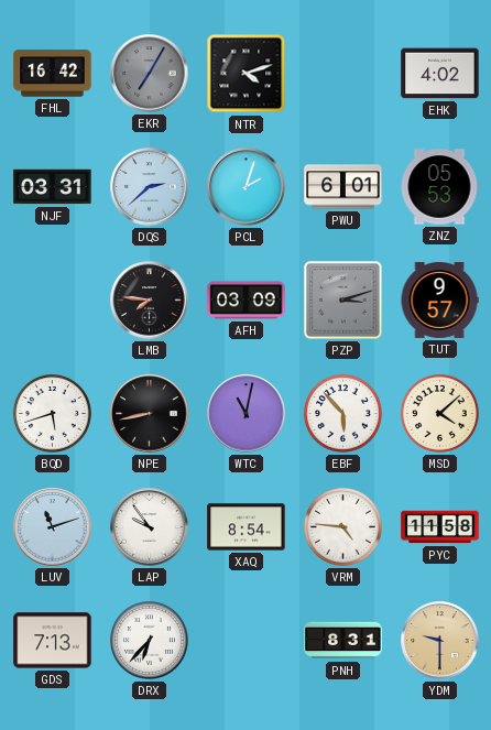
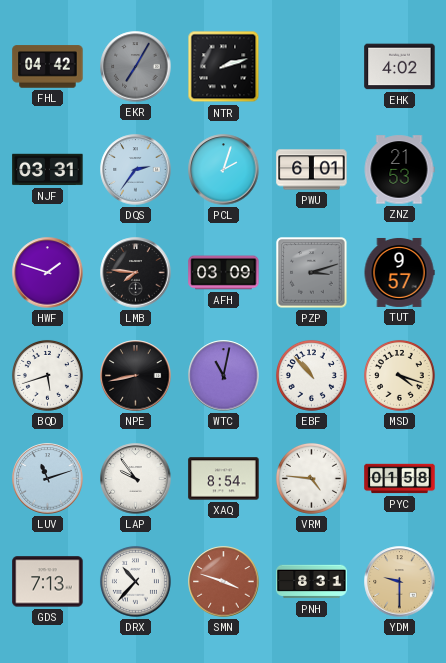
FHL: 16:42 -> 04:42 (48, 67)
NTR: 4:12 -> 2:12 (224, 67)
DQS: 2:38 -> 2:36 (136, 170)
ZNZ: 05:53 -> 21:53 (399, 170)
HWF: none -> 1:48 (48, 273)
EBF: 5:53 -> 10:53 (311, 375)
MSD: 4:08 -> 4:18 (399, 375)
PYC: 11:58 -> 01:58 (400, 479)
DRX: 6:37 -> 10:37 (135, 581)
SMN: none -> 3:48 (224, 582)
